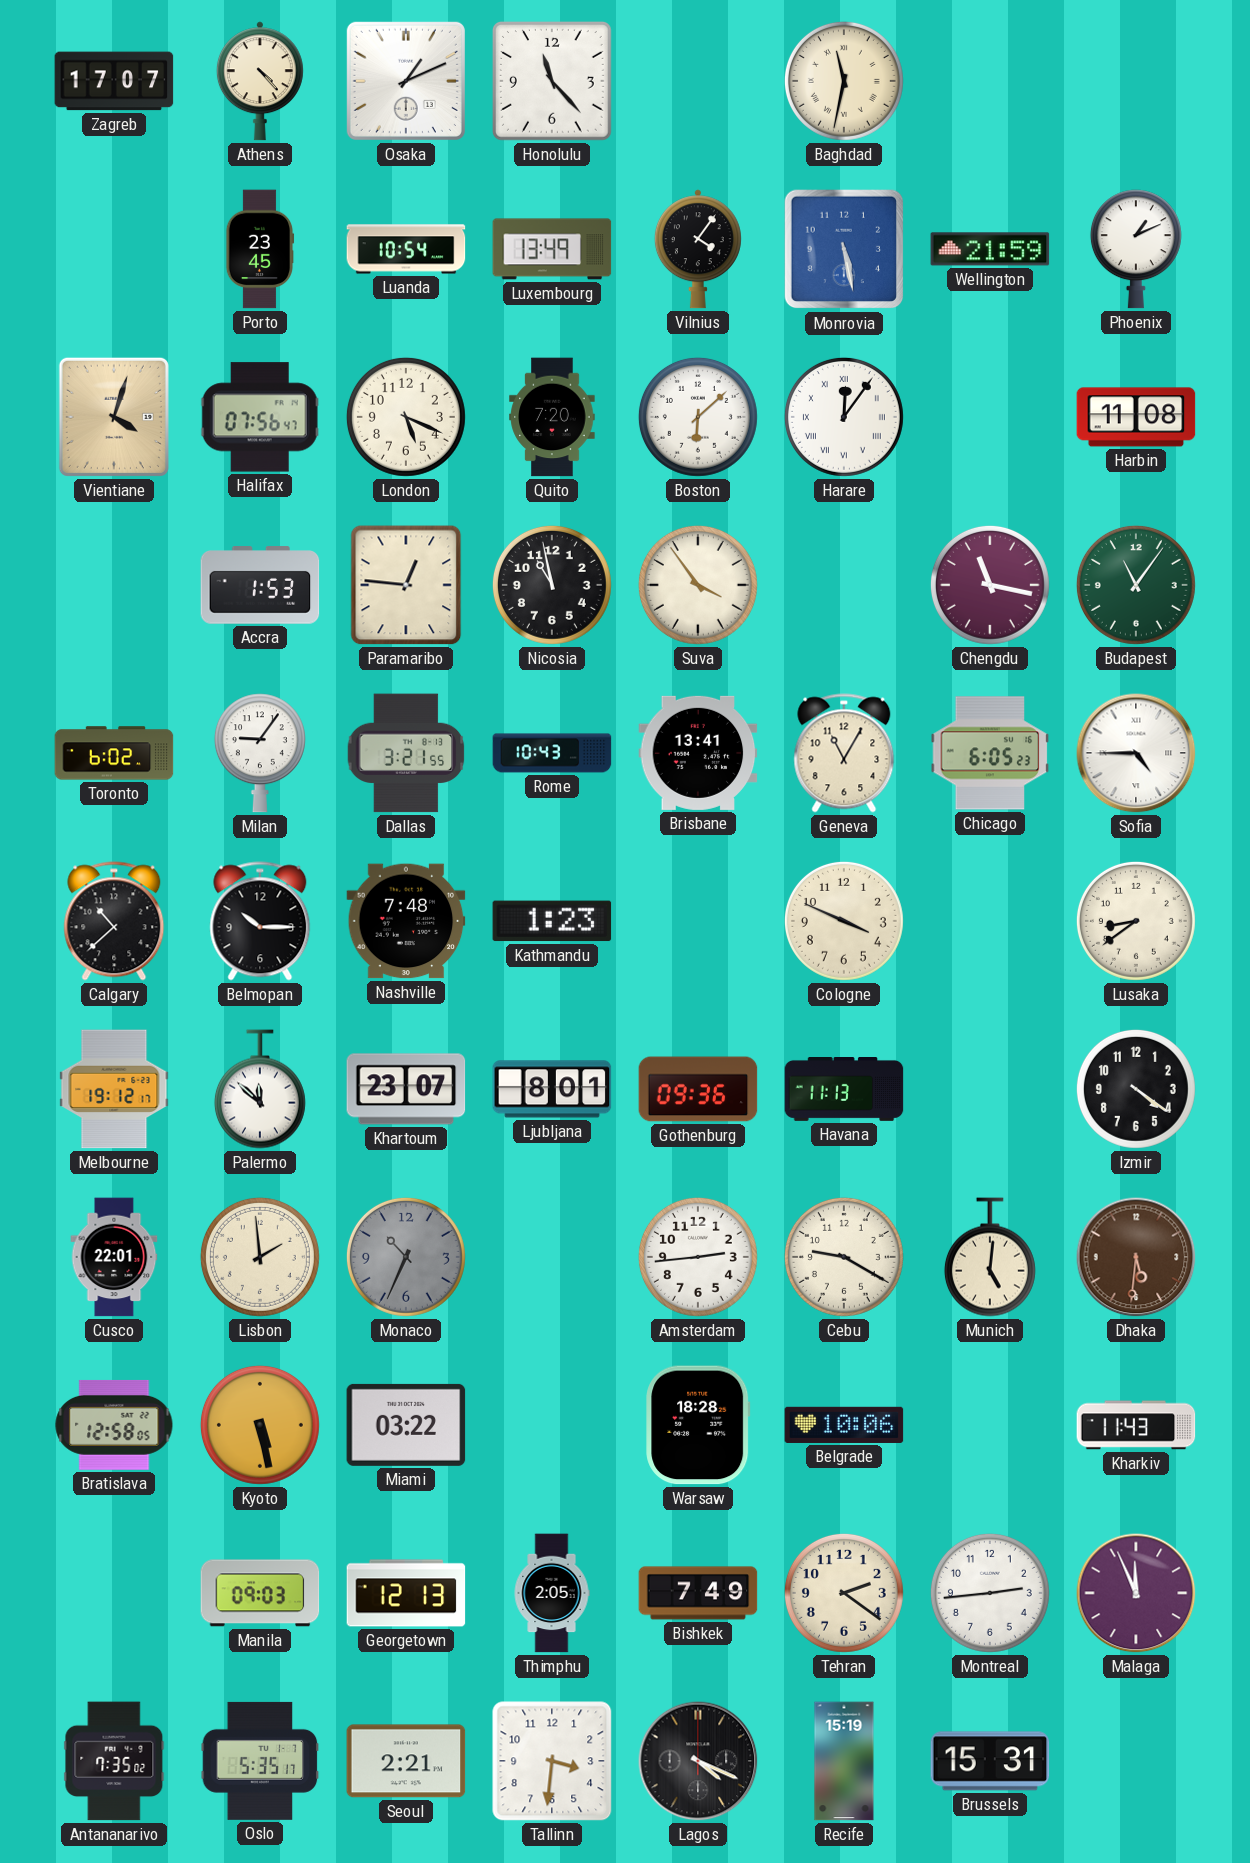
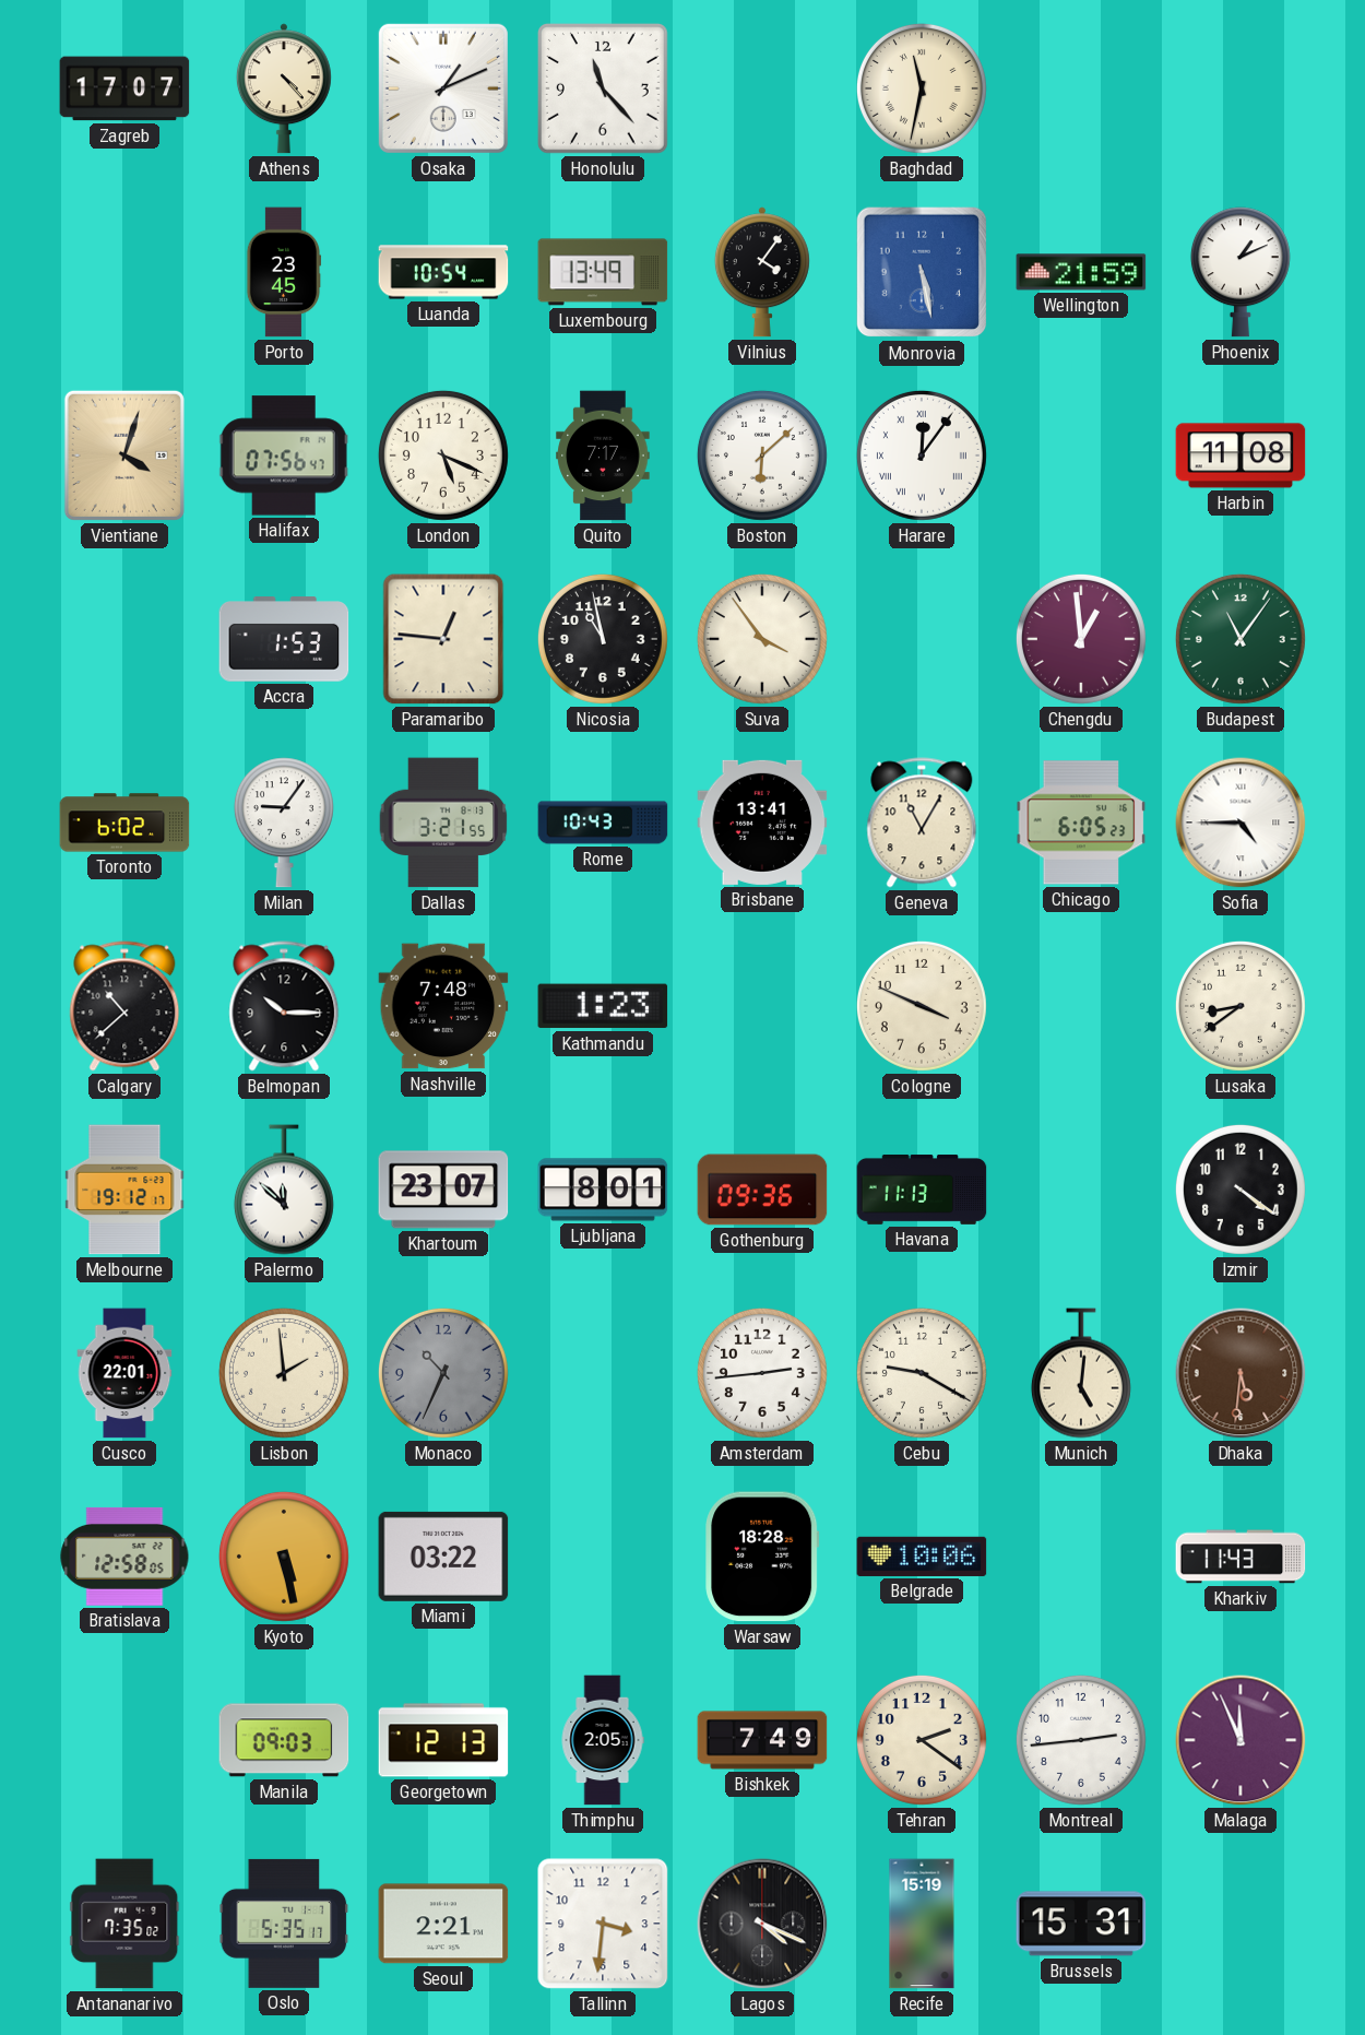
Quito: 7:20 -> 7:17 (603, 455)
Chengdu: 11:17 -> 12:59 (1081, 639)
